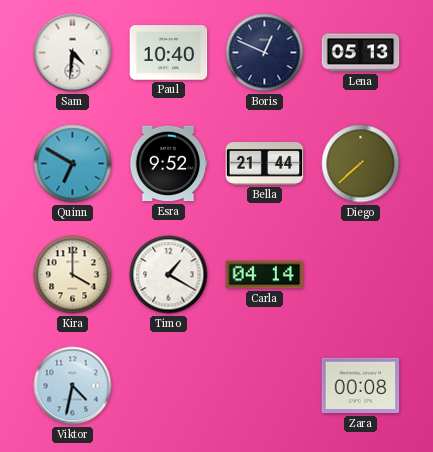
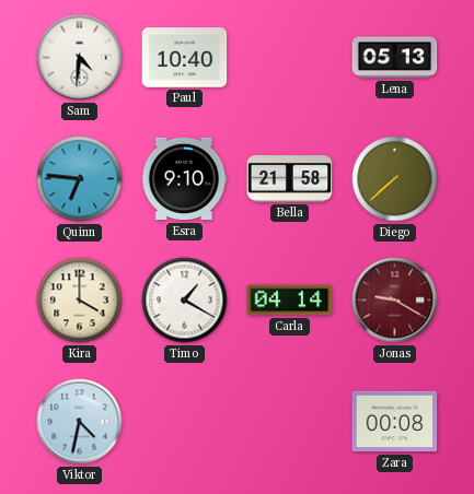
Boris: 12:49 -> none (265, 53)
Quinn: 6:50 -> 6:46 (80, 179)
Esra: 9:52 -> 9:10 (184, 179)
Bella: 21:44 -> 21:58 (290, 179)
Jonas: none -> 9:20 (395, 301)
